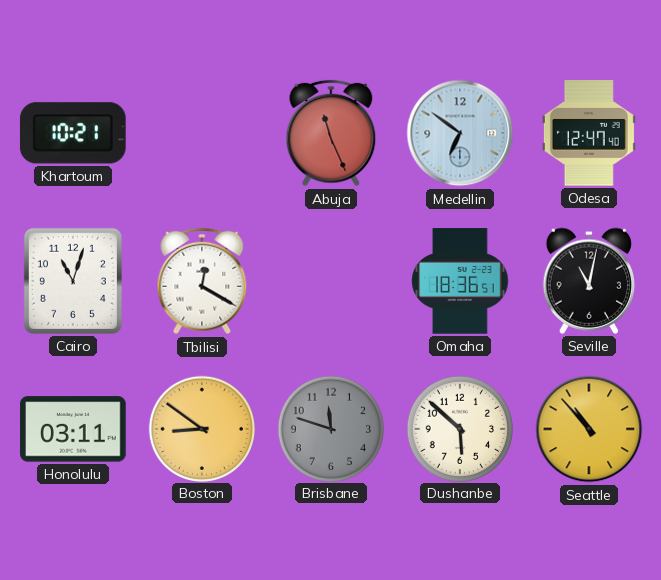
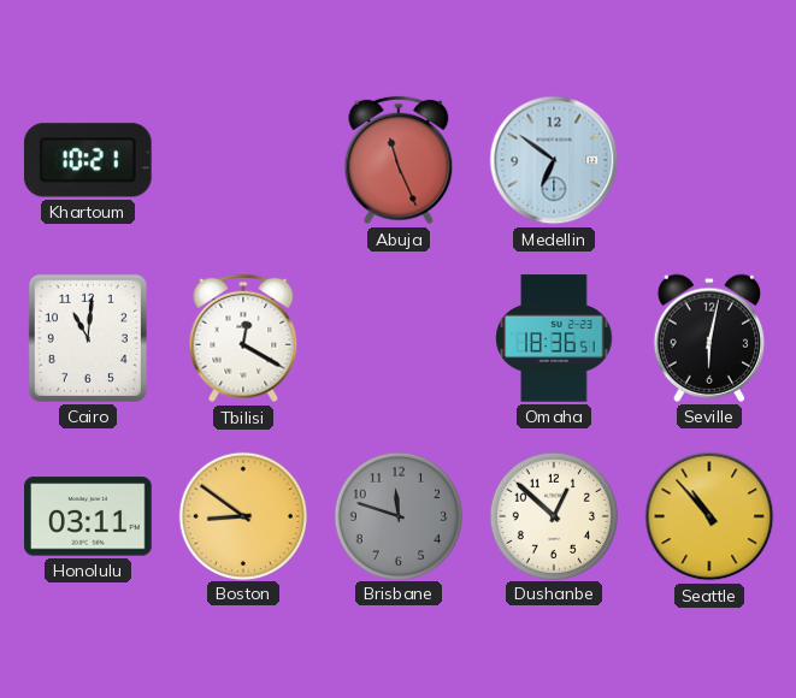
Odesa: 12:47 -> none (589, 133)
Cairo: 11:03 -> 11:01 (88, 338)
Seville: 11:02 -> 6:02 (708, 338)
Dushanbe: 5:52 -> 12:52 (553, 515)
